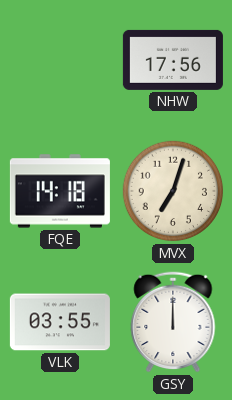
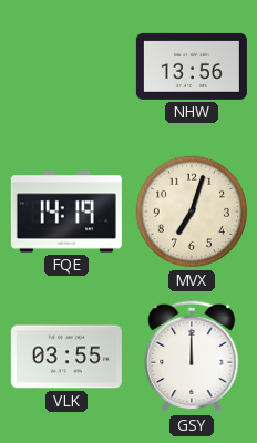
NHW: 17:56 -> 13:56 (192, 66)
FQE: 14:18 -> 14:19 (66, 212)
